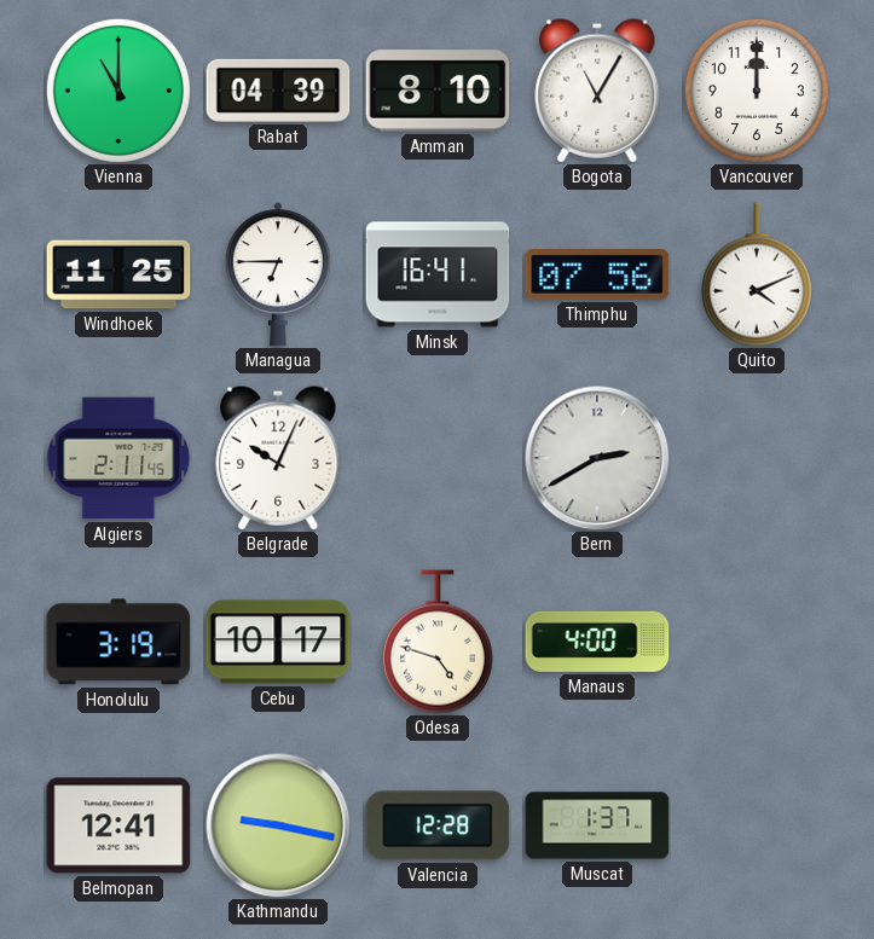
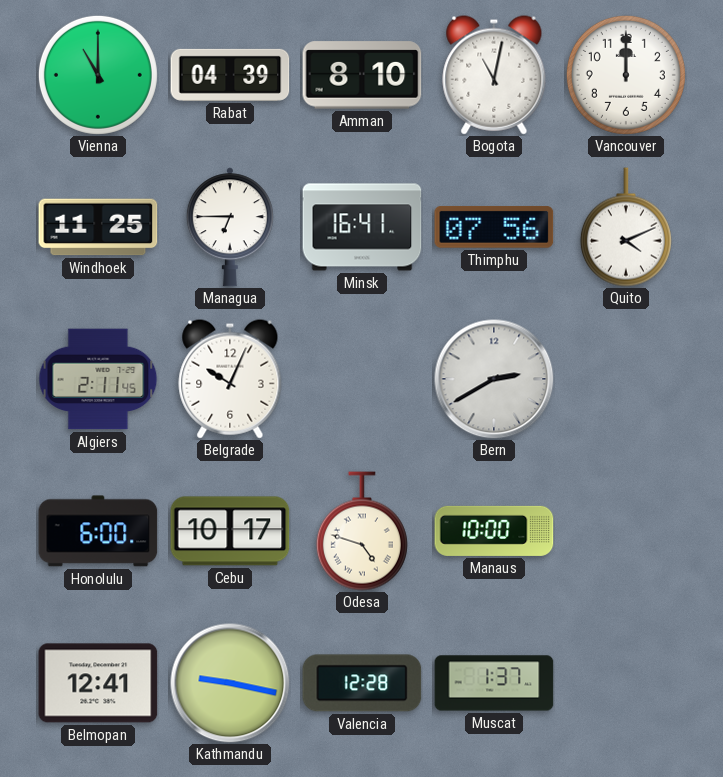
Bogota: 11:05 -> 11:02 (494, 75)
Honolulu: 3:19 -> 6:00 (98, 531)
Manaus: 4:00 -> 10:00 (494, 531)
